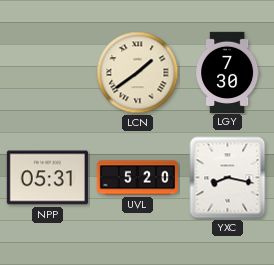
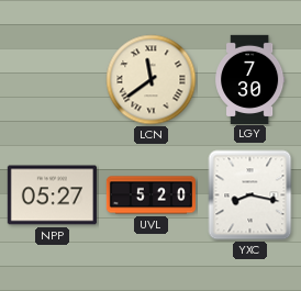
LCN: 1:39 -> 11:39 (152, 80)
NPP: 05:31 -> 05:27 (52, 195)
